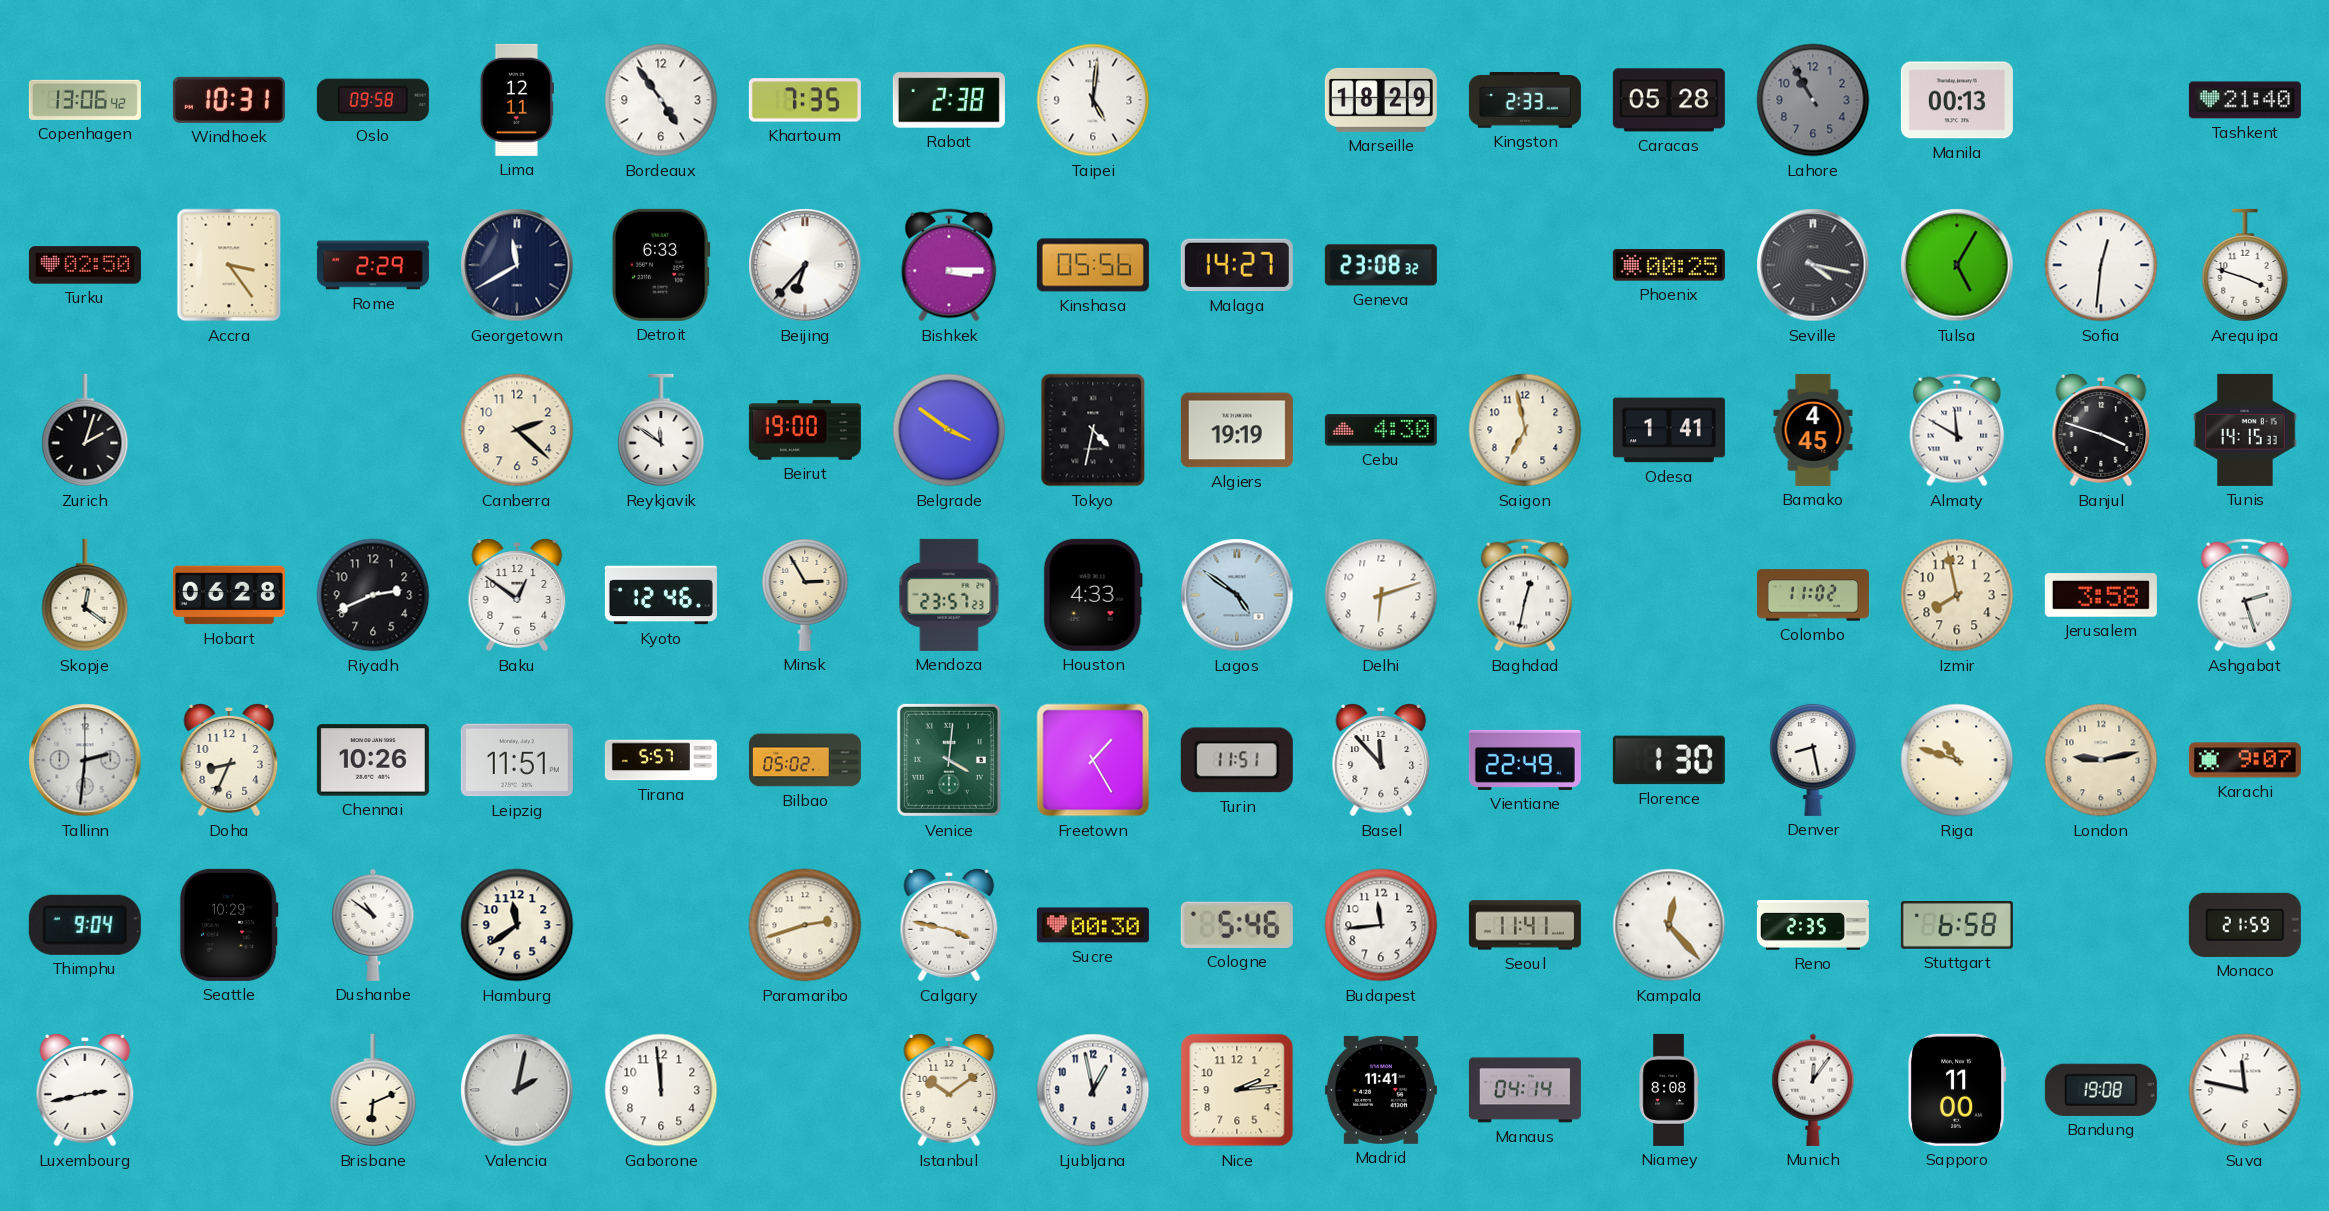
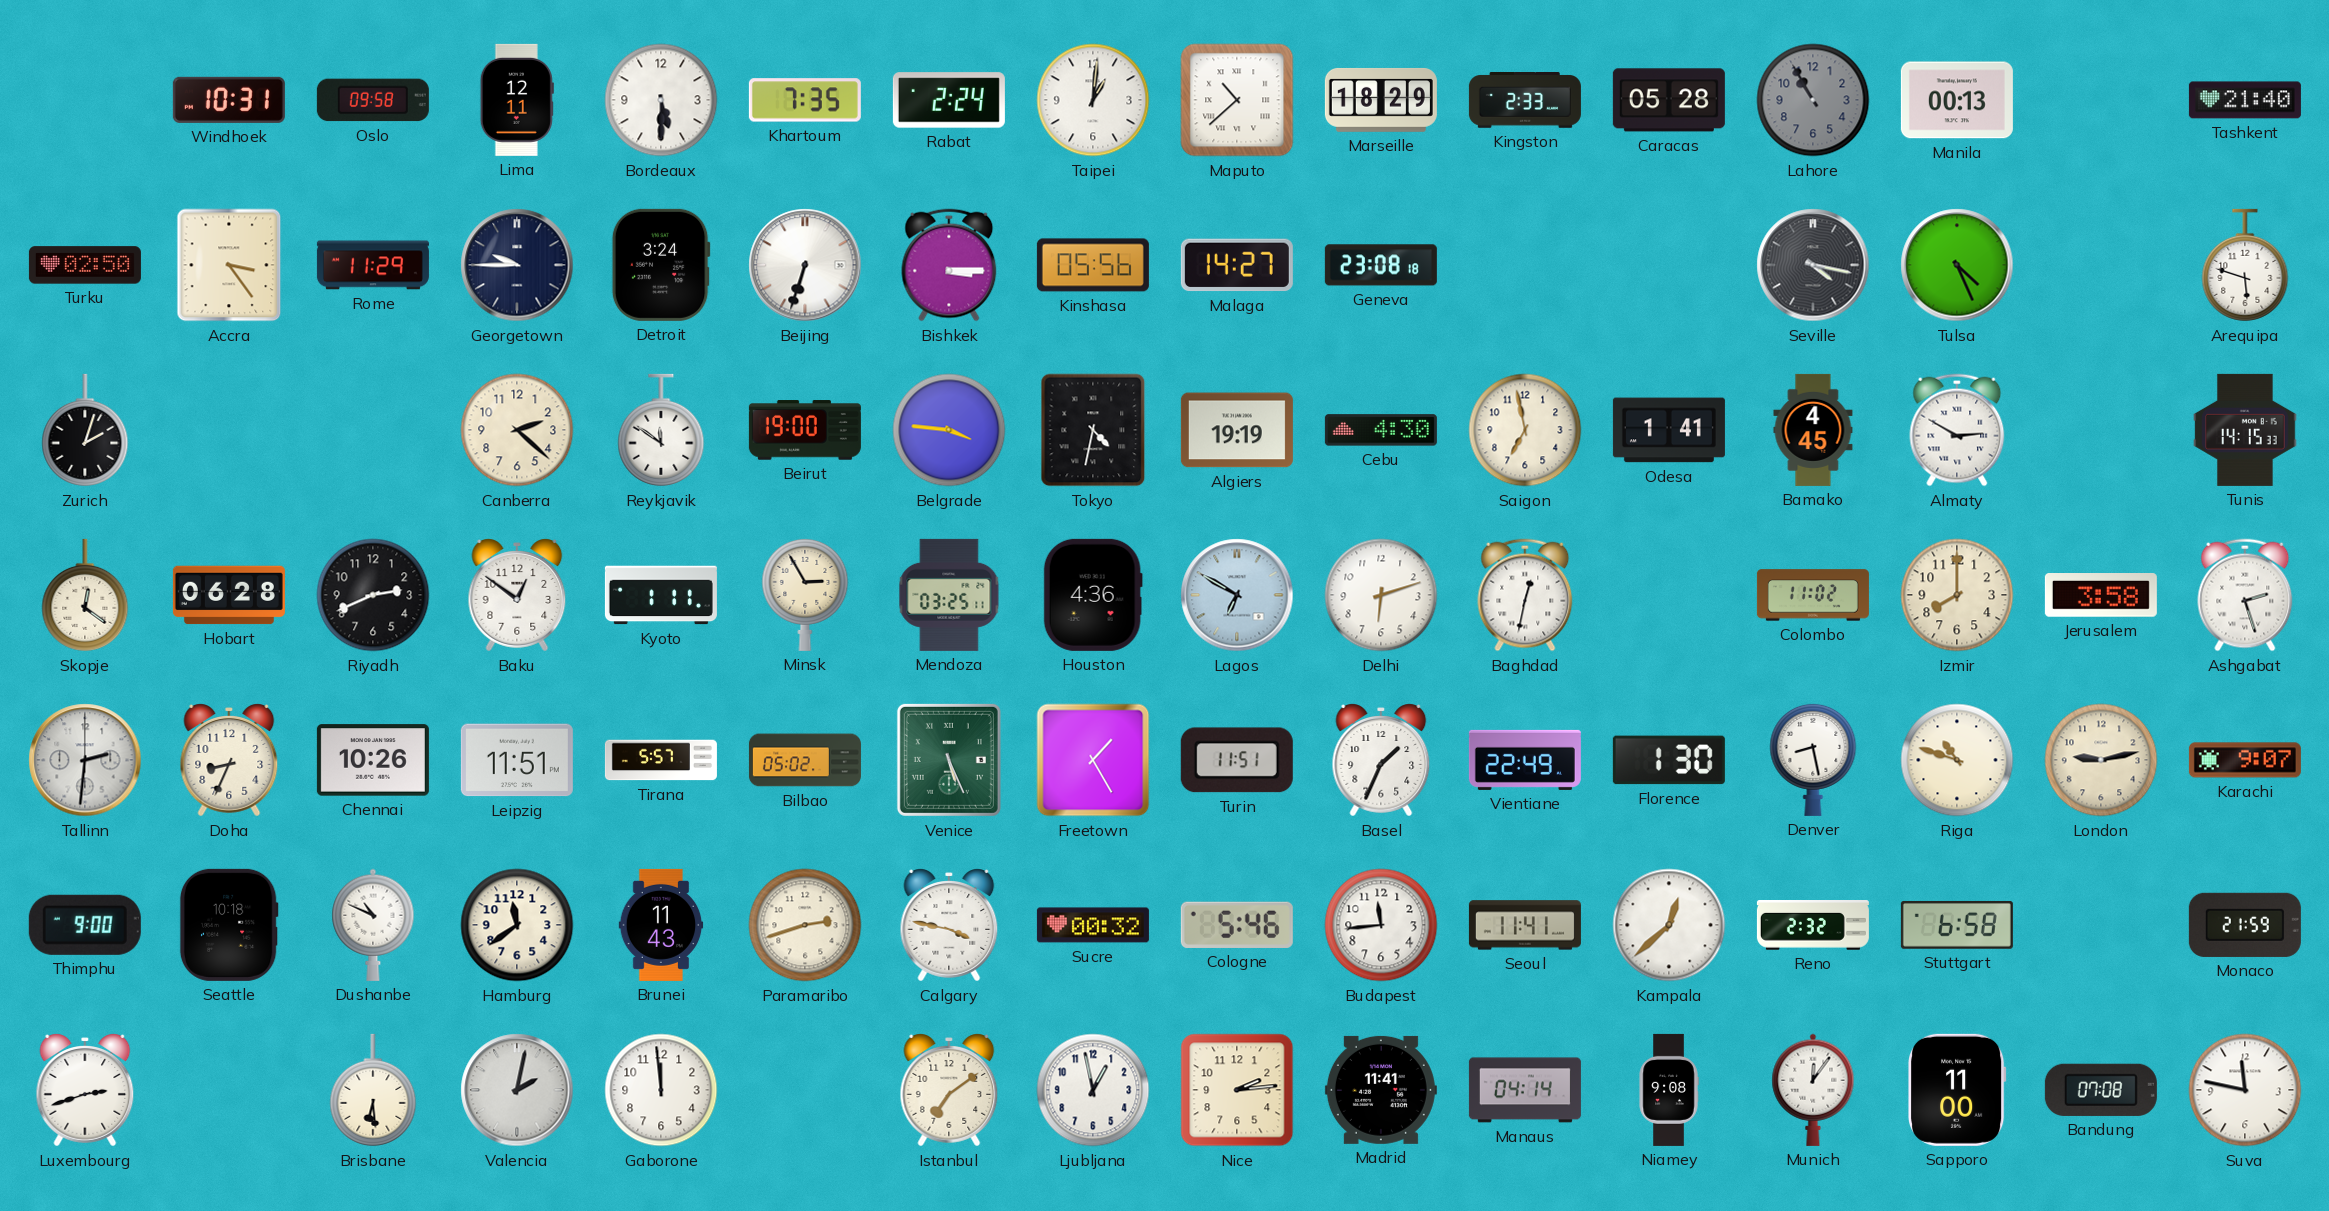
Copenhagen: 13:06 -> none (85, 100)
Bordeaux: 4:54 -> 5:30 (661, 100)
Rabat: 2:38 -> 2:24 (949, 100)
Taipei: 5:01 -> 1:01 (1093, 100)
Maputo: none -> 10:38 (1237, 100)
Rome: 2:29 -> 11:29 (373, 265)
Georgetown: 11:40 -> 9:45 (517, 265)
Detroit: 6:33 -> 3:24 (661, 265)
Beijing: 6:37 -> 6:33 (805, 265)
Geneva: 23:08:32 -> 23:08:18 (1381, 265)
Phoenix: 00:25 -> none (1669, 265)
Tulsa: 5:05 -> 4:26 (1957, 265)
Sofia: 12:31 -> none (2101, 265)
Arequipa: 3:48 -> 5:48 (2245, 265)
Belgrade: 3:51 -> 3:46 (949, 430)
Almaty: 11:50 -> 2:50 (1957, 430)
Banjul: 3:48 -> none (2101, 430)
Kyoto: 12:46 -> 1:11 (661, 595)
Mendoza: 23:57 -> 03:25 (949, 595)
Houston: 4:33 -> 4:36 (1093, 595)
Lagos: 4:51 -> 6:50 (1237, 595)
Izmir: 7:58 -> 8:00 (1957, 595)
Venice: 4:01 -> 5:26 (949, 760)
Basel: 11:53 -> 1:34 (1381, 760)
Thimphu: 9:04 -> 9:00 (85, 925)
Seattle: 10:29 -> 10:18 (229, 925)
Dushanbe: 10:51 -> 10:49 (373, 925)
Brunei: none -> 11:43 (661, 925)
Sucre: 00:30 -> 00:32 (1093, 925)
Kampala: 12:23 -> 12:38 (1669, 925)
Reno: 2:35 -> 2:32 (1813, 926)
Luxembourg: 2:43 -> 2:42 (85, 1090)
Brisbane: 6:11 -> 6:29 (373, 1090)
Istanbul: 10:09 -> 7:09 (949, 1090)
Niamey: 8:08 -> 9:08 (1669, 1090)
Bandung: 19:08 -> 07:08 (2101, 1090)
